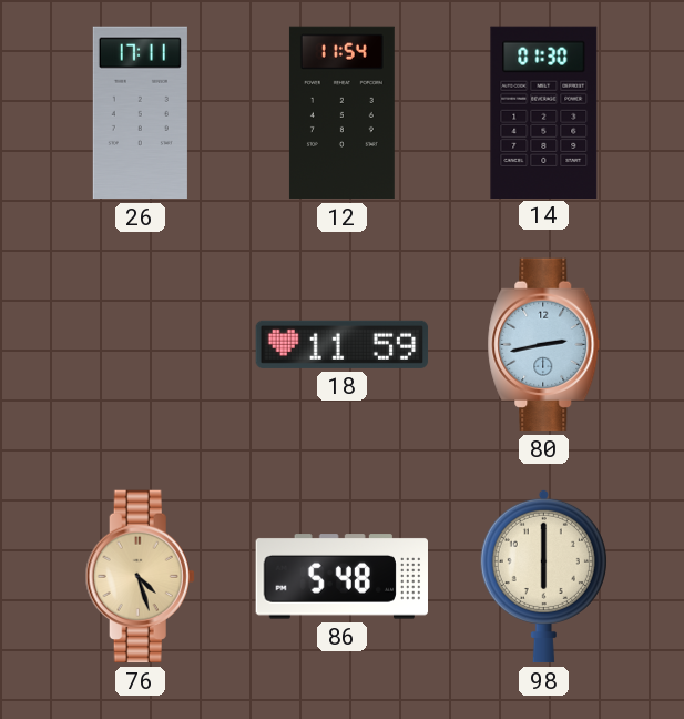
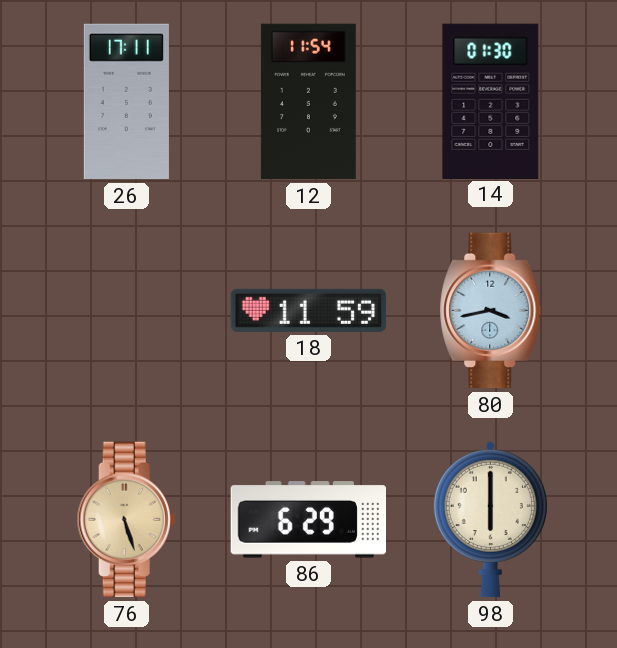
80: 2:43 -> 3:43 (491, 311)
76: 4:27 -> 5:27 (126, 520)
86: 5:48 -> 6:29 (308, 520)
